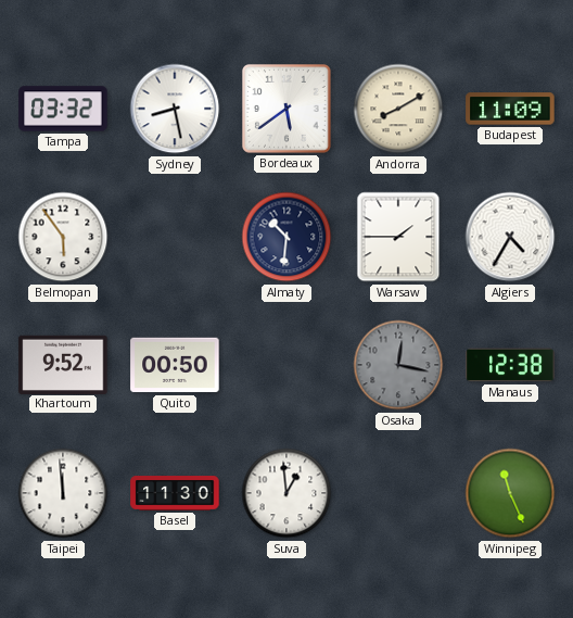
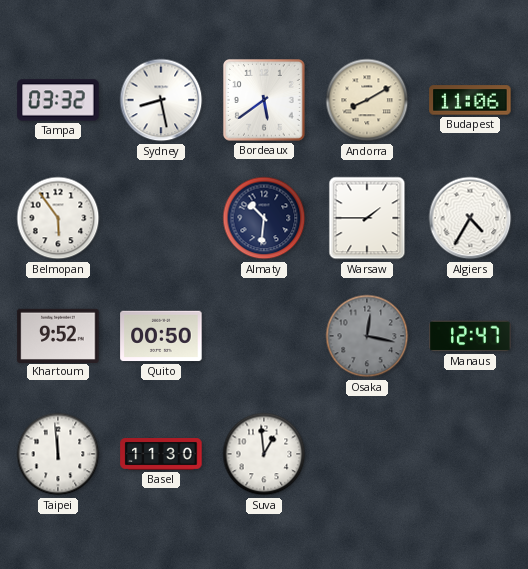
Budapest: 11:09 -> 11:06 (470, 100)
Manaus: 12:38 -> 12:47 (470, 336)
Winnipeg: 11:26 -> none (510, 493)
